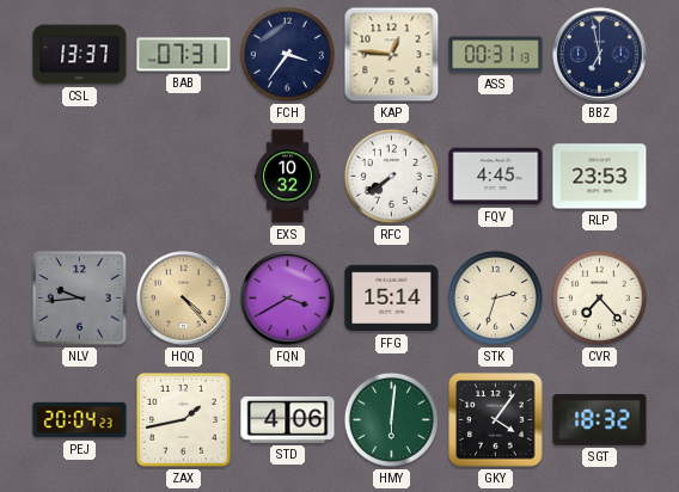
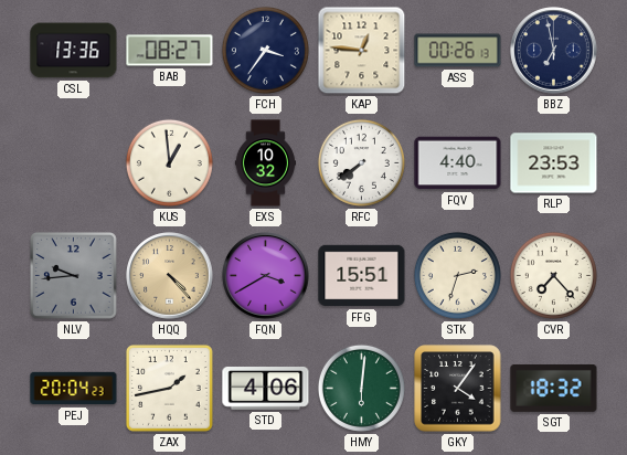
CSL: 13:37 -> 13:36 (74, 51)
BAB: 07:31 -> 08:27 (170, 51)
ASS: 00:31 -> 00:26 (458, 51)
KUS: none -> 12:59 (169, 162)
FQV: 4:45 -> 4:40 (458, 163)
FFG: 15:14 -> 15:51 (362, 276)
